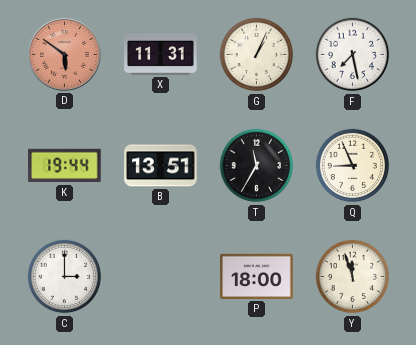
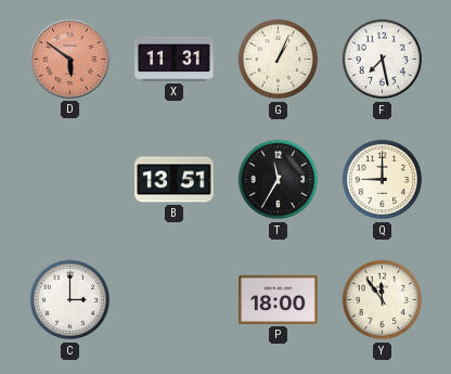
K: 19:44 -> none (65, 166)
Q: 8:56 -> 9:00 (383, 180)
Y: 11:57 -> 11:54 (383, 300)
